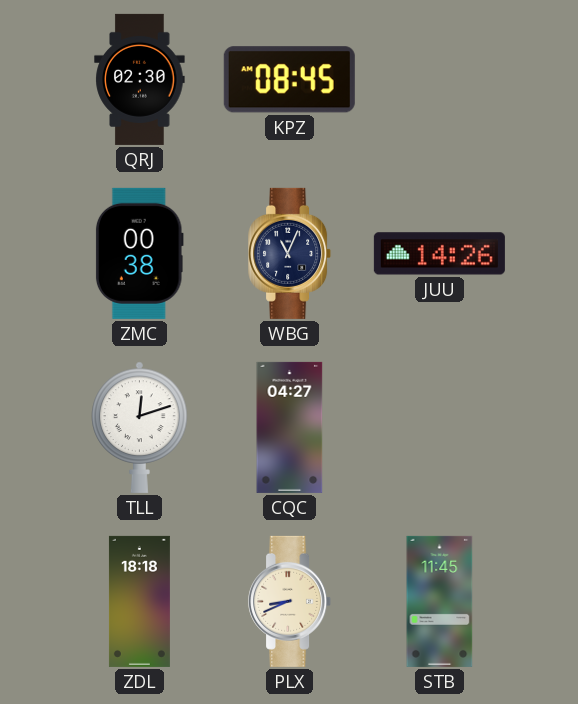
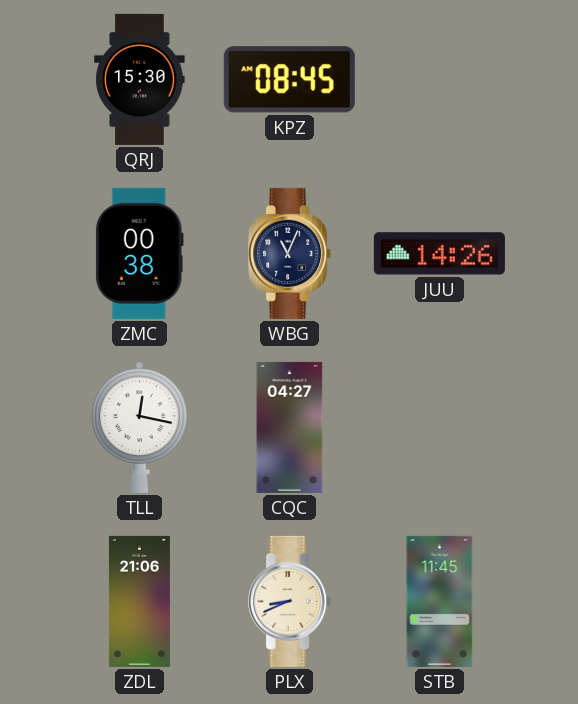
QRJ: 02:30 -> 15:30 (140, 79)
TLL: 12:12 -> 12:17 (140, 427)
ZDL: 18:18 -> 21:06 (139, 601)
